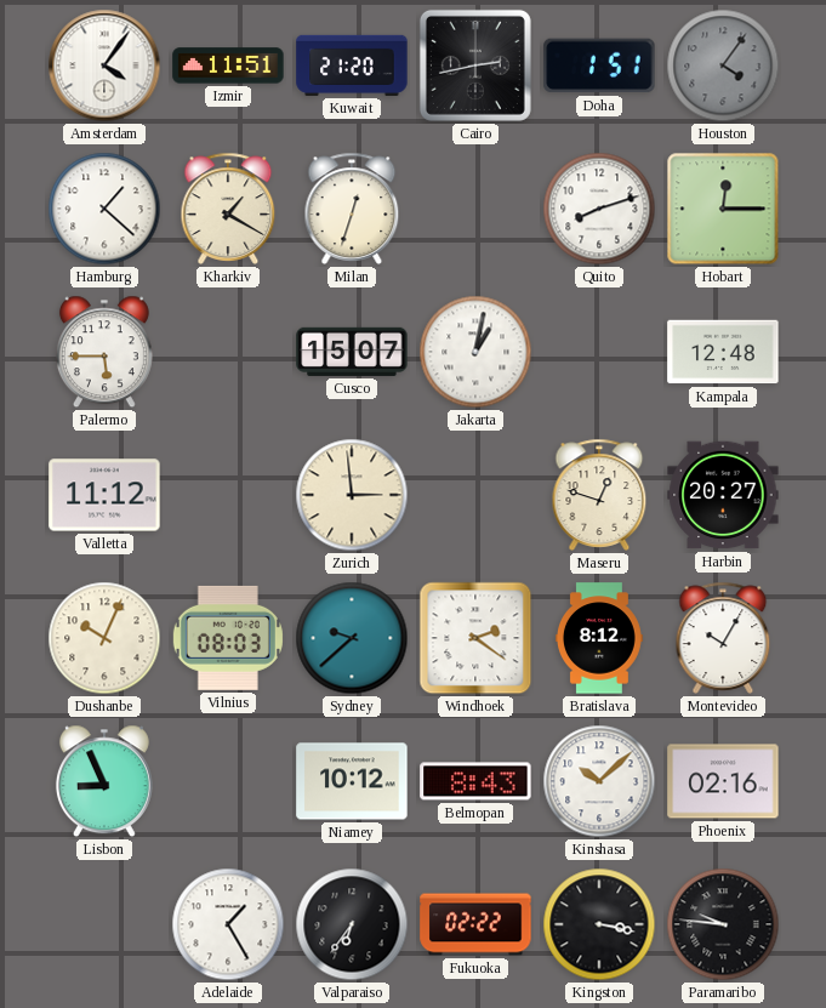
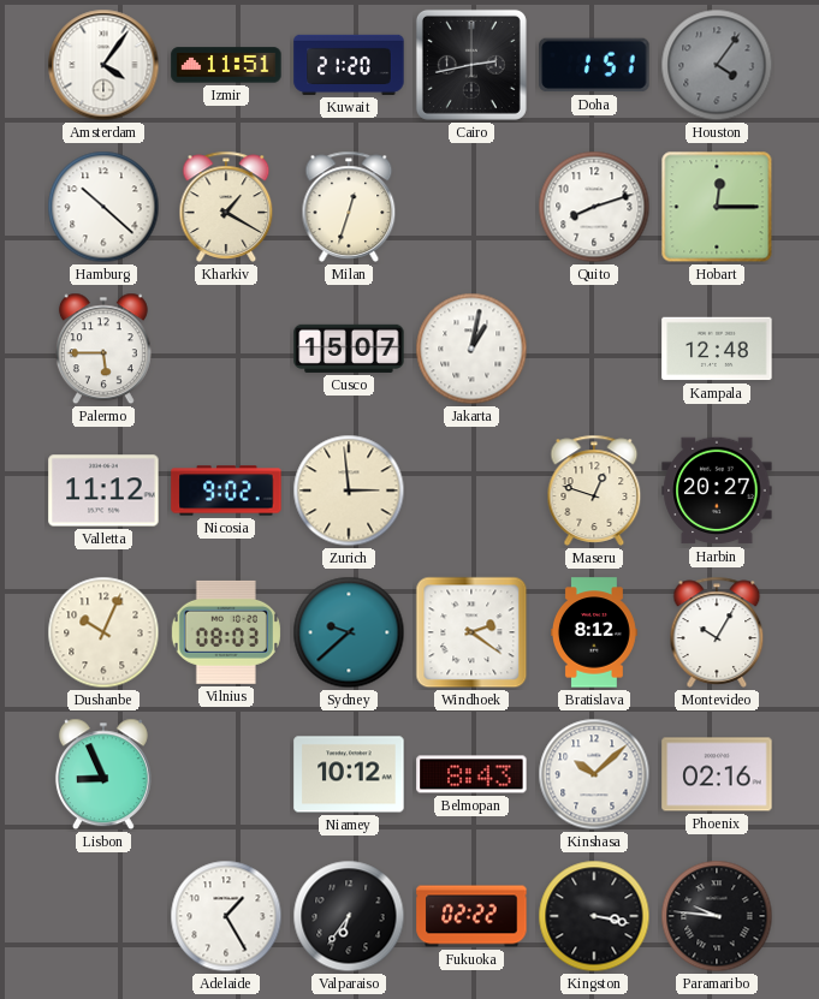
Hamburg: 1:22 -> 10:22 (103, 207)
Nicosia: none -> 9:02 (226, 490)
